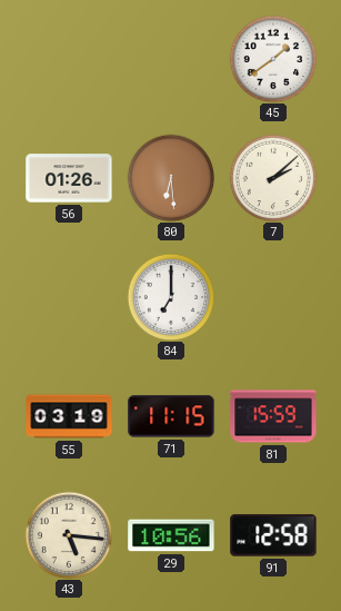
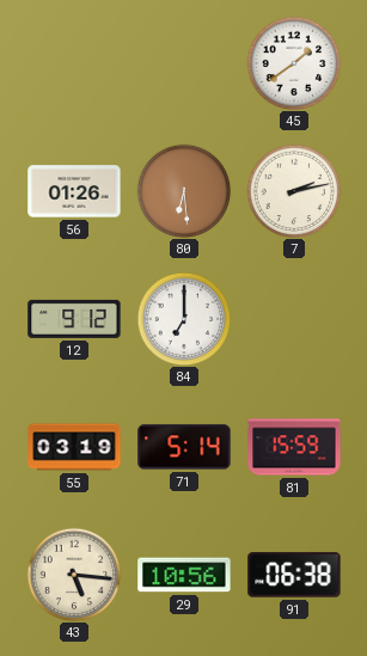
7: 2:08 -> 2:13 (294, 191)
12: none -> 9:12 (74, 319)
71: 11:15 -> 5:14 (184, 447)
91: 12:58 -> 06:38 (294, 575)
